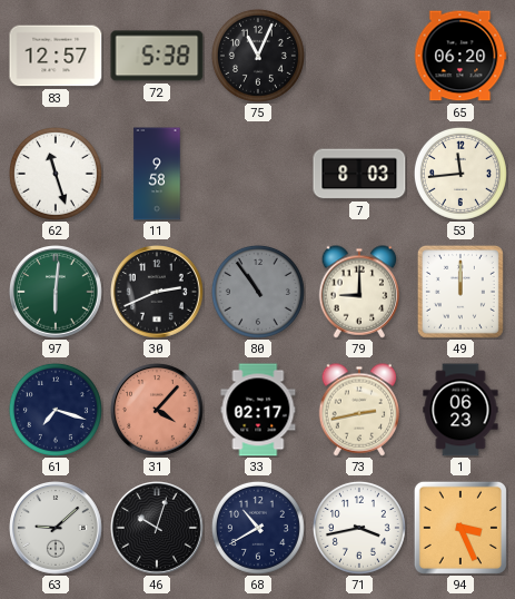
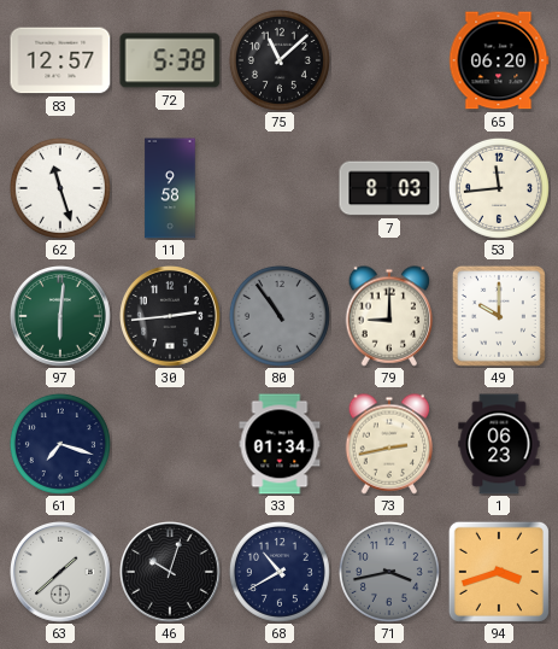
75: 11:04 -> 11:08 (280, 60)
30: 2:41 -> 2:44 (171, 317)
49: 12:00 -> 10:00 (499, 316)
31: 4:07 -> none (158, 411)
33: 02:17 -> 01:34 (280, 444)
63: 9:08 -> 1:38 (61, 573)
71 dial: white -> grey (389, 572)
94: 3:26 -> 3:42 (499, 572)
